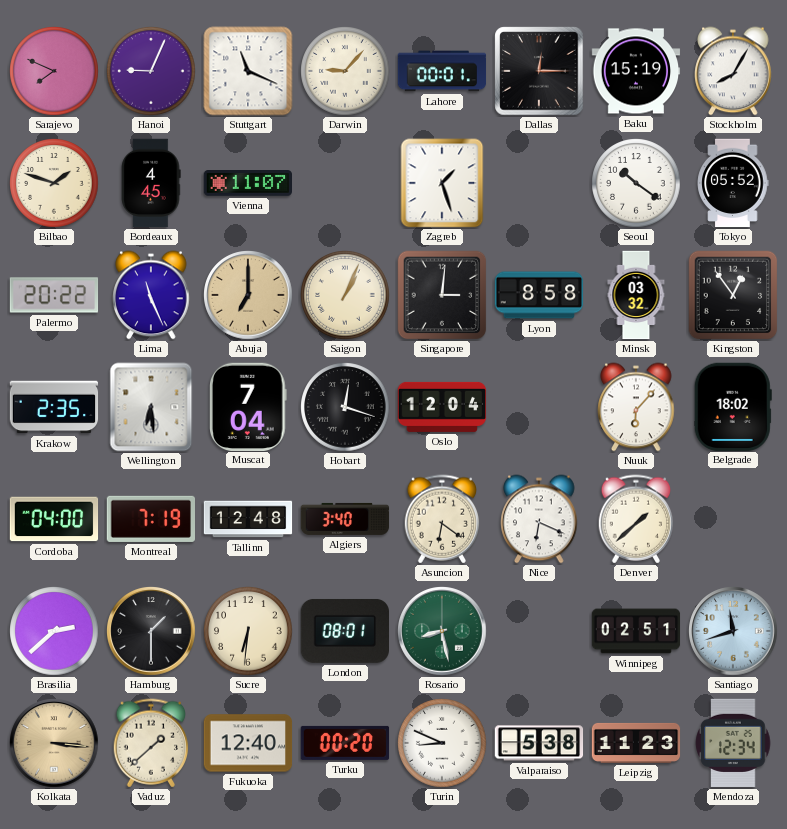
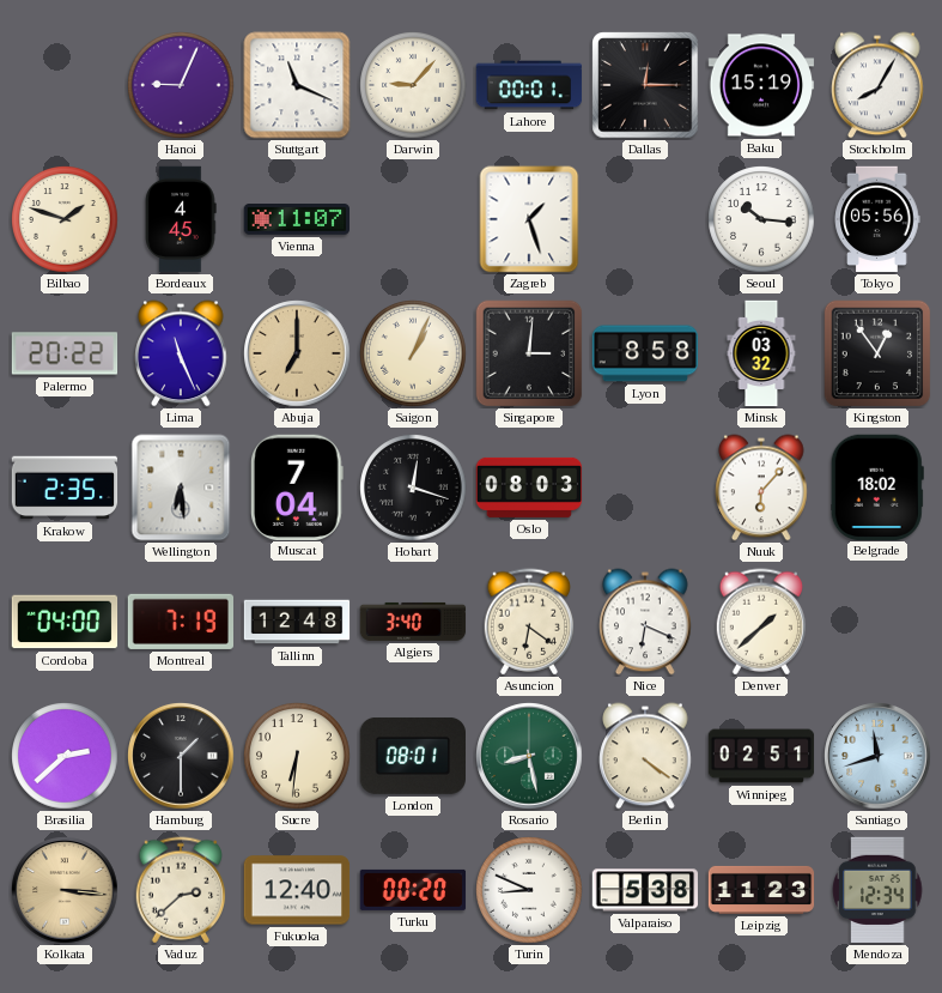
Sarajevo: 7:49 -> none (54, 71)
Seoul: 10:21 -> 10:16 (761, 219)
Tokyo: 05:52 -> 05:56 (877, 219)
Oslo: 12:04 -> 08:03 (529, 488)
Berlin: none -> 4:21 (645, 756)
Vaduz: 1:38 -> 2:38 (181, 890)
